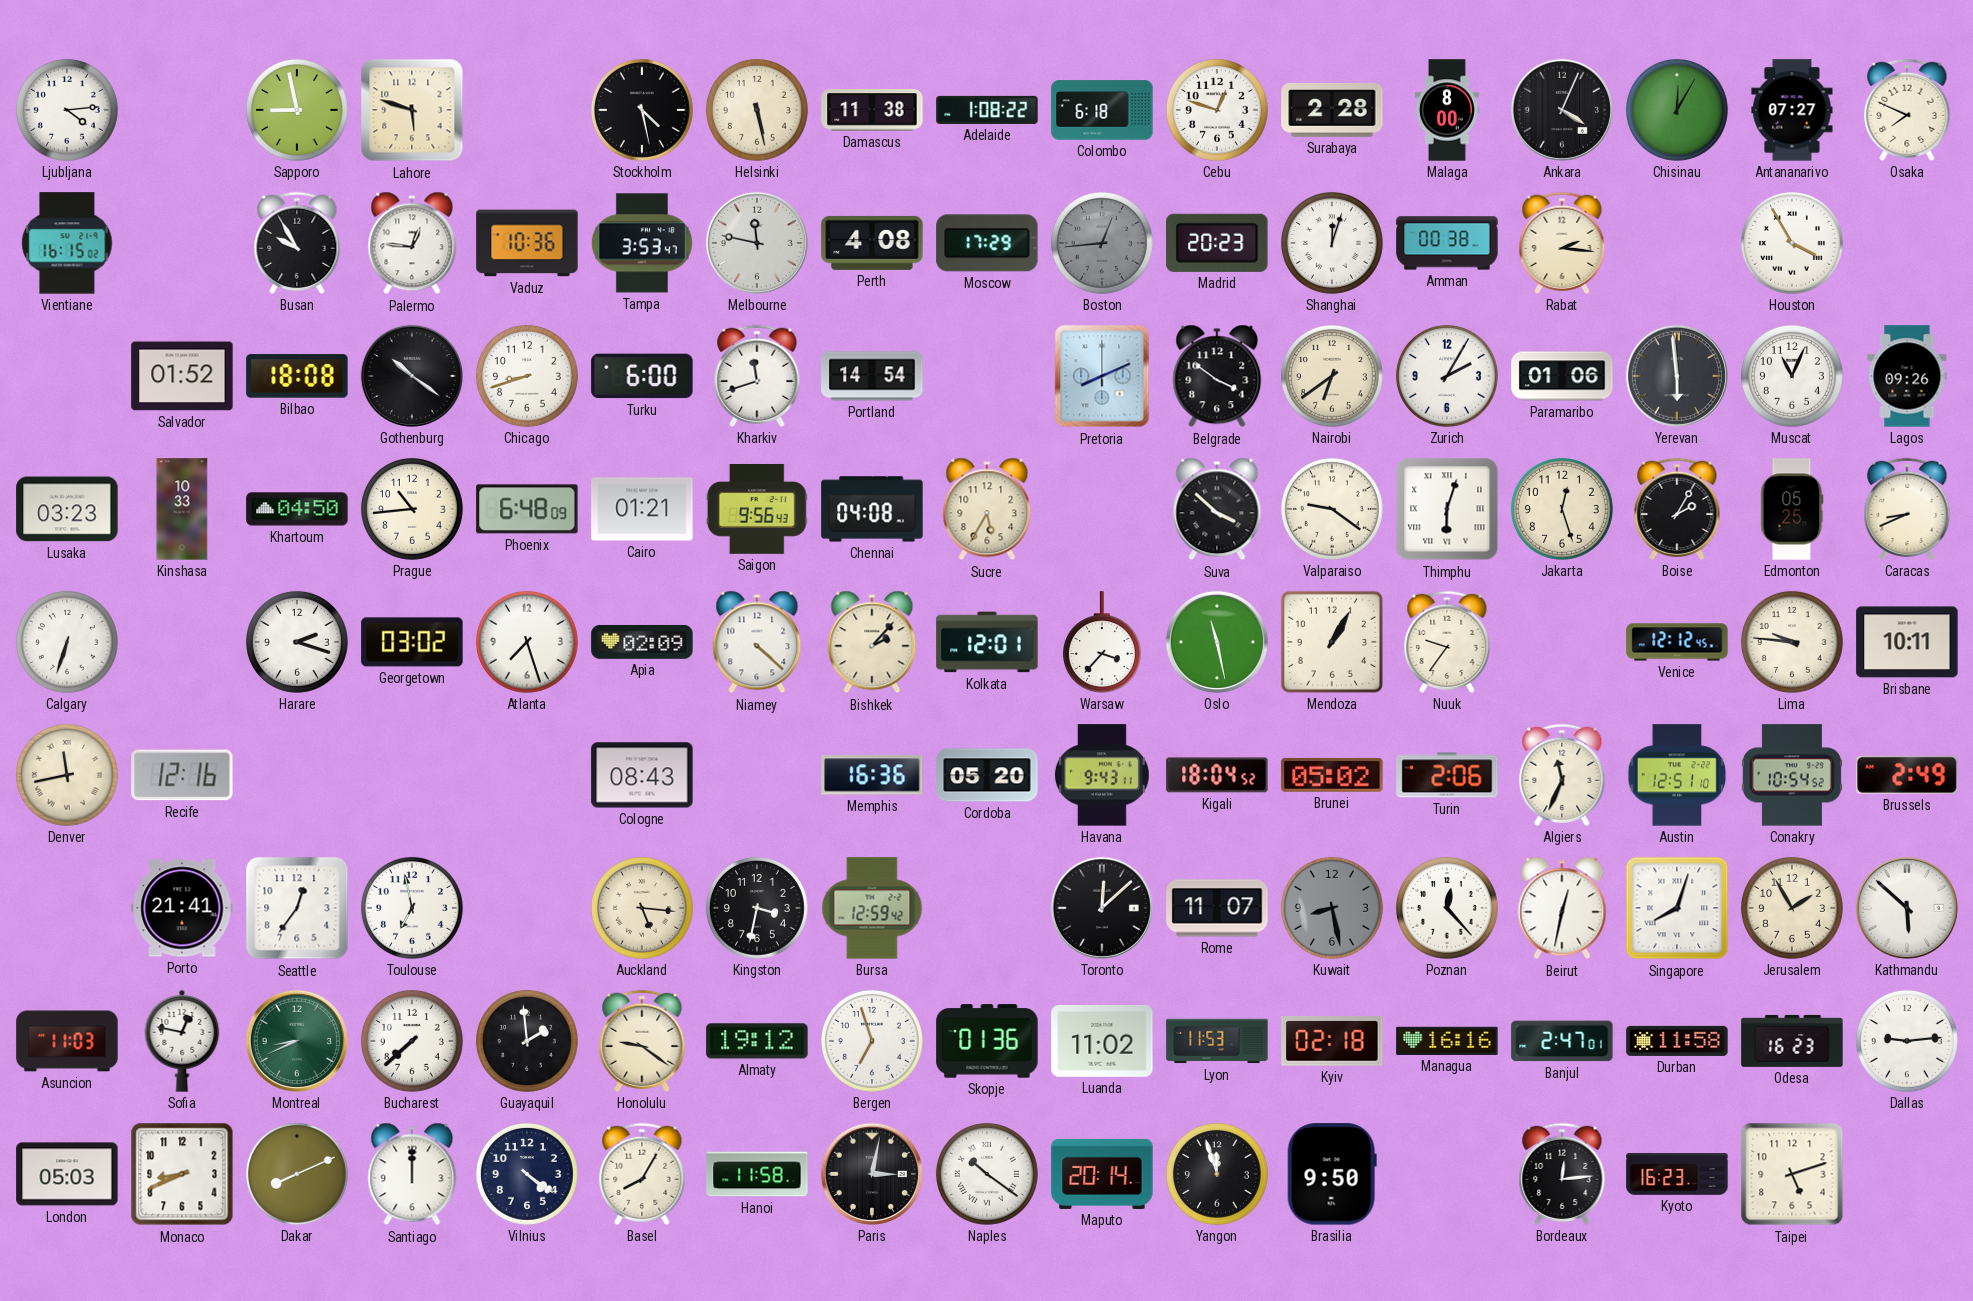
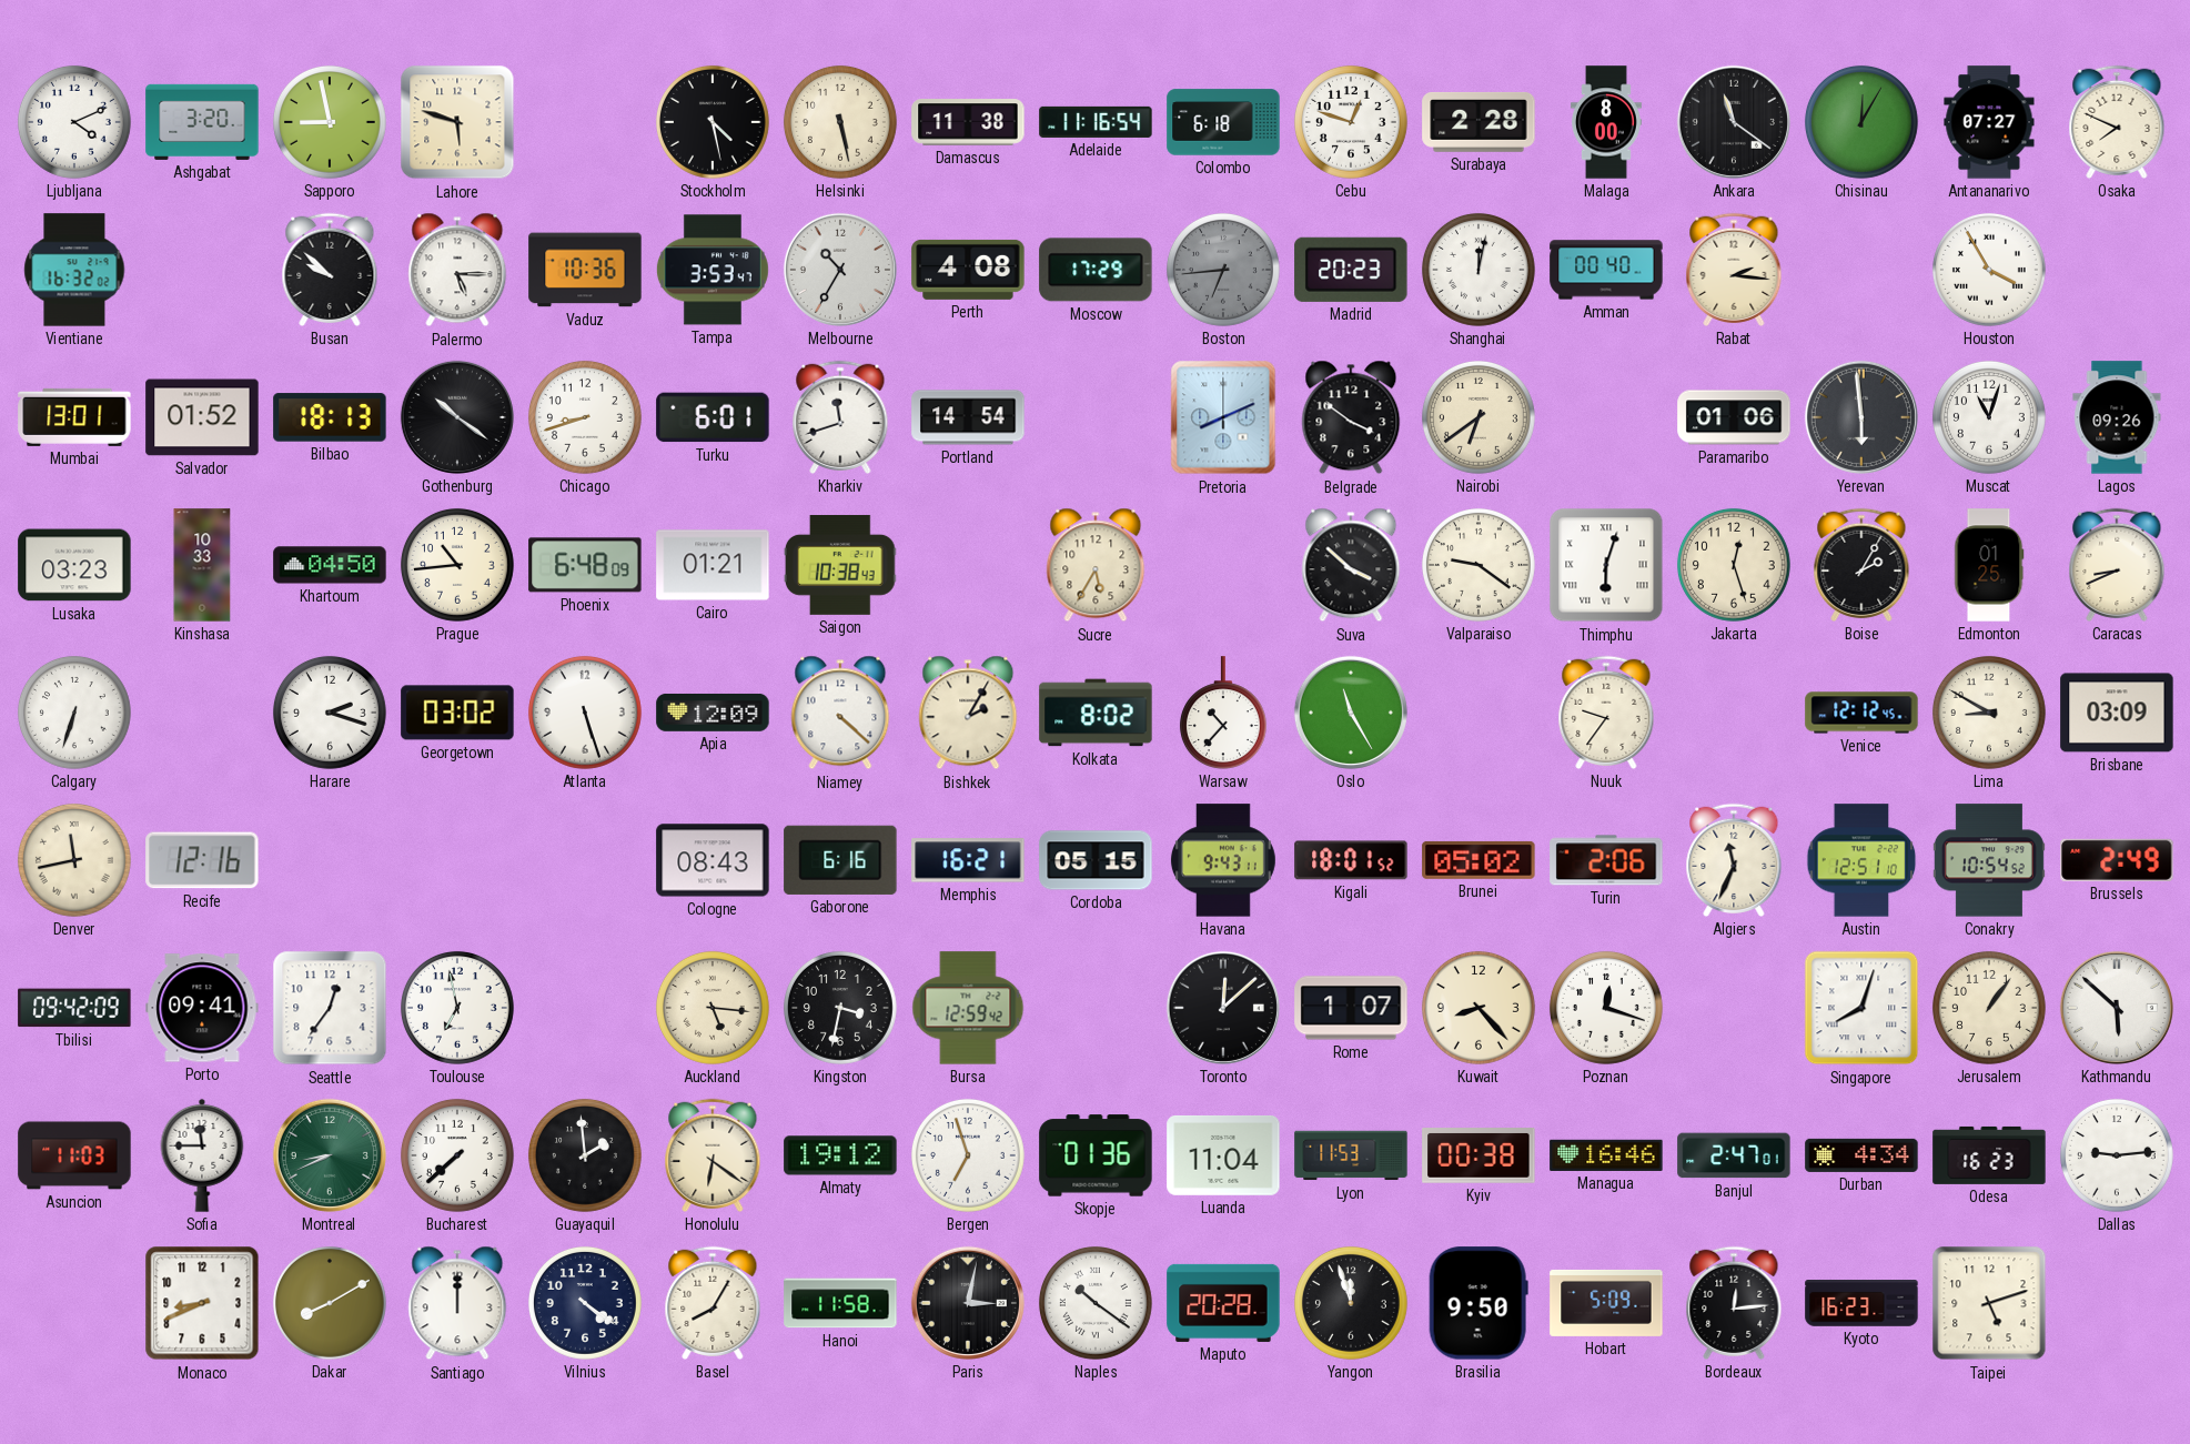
Ljubljana: 4:14 -> 4:11 (74, 122)
Ashgabat: none -> 3:20 (202, 122)
Adelaide: 1:08 -> 11:16 (1096, 122)
Ankara: 4:04 -> 11:21 (1734, 122)
Vientiane: 16:15 -> 16:32 (74, 270)
Busan: 9:55 -> 9:52 (330, 270)
Palermo: 12:46 -> 5:15 (457, 270)
Melbourne: 11:47 -> 10:35 (840, 270)
Boston: 12:44 -> 6:44 (1223, 270)
Shanghai: 12:03 -> 12:02 (1478, 270)
Amman: 00:38 -> 00:40 (1606, 270)
Mumbai: none -> 13:01 (74, 417)
Bilbao: 18:08 -> 18:13 (330, 417)
Turku: 6:00 -> 6:01 (713, 417)
Zurich: 2:05 -> none (1447, 376)
Muscat: 11:04 -> 11:03 (1989, 417)
Saigon: 9:56 -> 10:38 (840, 565)
Chennai: 04:08 -> none (872, 509)
Edmonton: 05:25 -> 01:25 (1989, 565)
Atlanta: 7:27 -> 5:27 (585, 713)
Apia: 02:09 -> 12:09 (713, 713)
Bishkek: 2:07 -> 2:05 (968, 713)
Kolkata: 12:01 -> 8:02 (1096, 713)
Warsaw: 3:37 -> 10:37 (1223, 713)
Oslo: 11:28 -> 11:25 (1351, 713)
Mendoza: 1:05 -> none (1332, 642)
Lima: 9:46 -> 8:50 (1989, 713)
Brisbane: 10:11 -> 03:09 (2117, 713)
Gaborone: none -> 6:16 (840, 860)
Memphis: 16:36 -> 16:21 (968, 860)
Cordoba: 05:20 -> 05:15 (1096, 860)
Kigali: 18:04 -> 18:01 (1351, 860)
Tbilisi: none -> 09:42 (74, 1008)
Porto: 21:41 -> 09:41 (202, 1008)
Rome: 11:07 -> 1:07 (1351, 1008)
Kuwait: 8:28 -> 8:23 (1478, 1008)
Kuwait dial: grey -> cream (1478, 1008)
Poznan: 12:23 -> 12:18 (1606, 1008)
Beirut: 12:32 -> none (1562, 908)
Jerusalem: 1:55 -> 1:06 (1989, 1008)
Sofia: 12:47 -> 11:45 (202, 1155)
Honolulu: 9:21 -> 6:21 (713, 1155)
Luanda: 11:02 -> 11:04 (1223, 1155)
Kyiv: 02:18 -> 00:38 (1478, 1157)
Managua: 16:16 -> 16:46 (1606, 1155)
Durban: 11:58 -> 4:34 (1861, 1155)
London: 05:03 -> none (67, 1174)
Dakar: 8:11 -> 8:10 (330, 1303)
Maputo: 20:14 -> 20:28 (1223, 1303)
Hobart: none -> 5:09 (1606, 1303)
